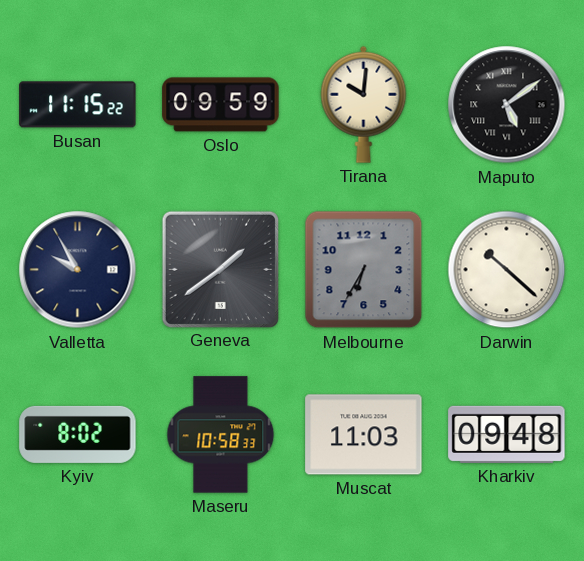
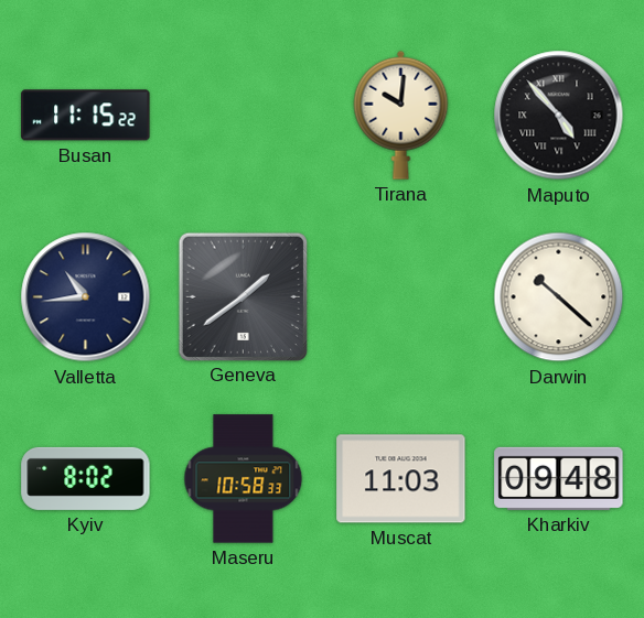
Oslo: 09:59 -> none (221, 105)
Maputo: 5:09 -> 4:53 (559, 116)
Valletta: 9:55 -> 10:44 (86, 297)
Melbourne: 6:35 -> none (364, 270)
